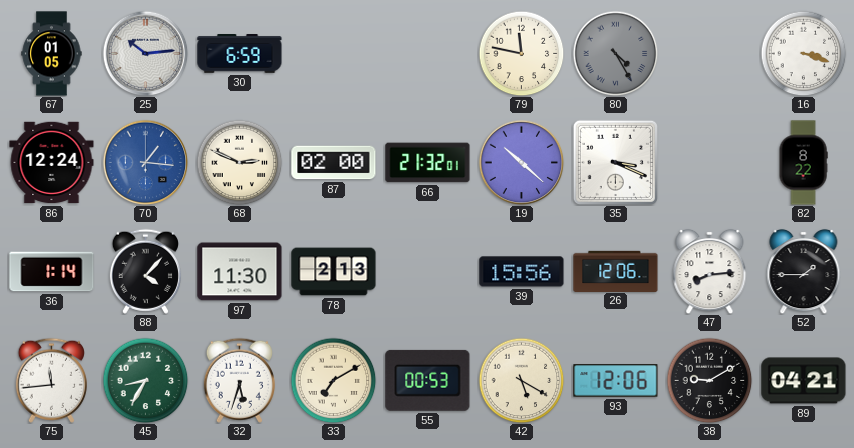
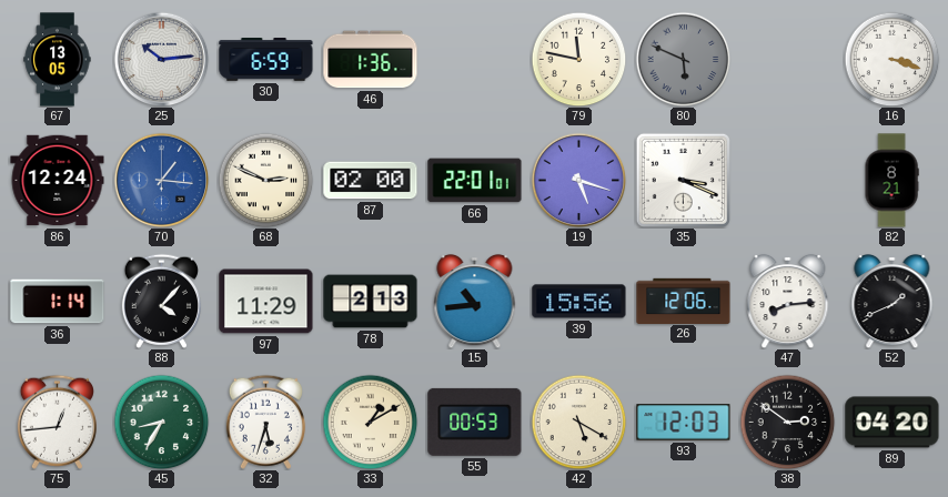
67: 01:05 -> 13:05 (58, 60)
46: none -> 1:36 (371, 60)
80: 4:25 -> 5:49 (683, 59)
66: 21:32 -> 22:01 (475, 181)
19: 10:22 -> 5:18 (578, 180)
82: 8:22 -> 8:21 (891, 181)
97: 11:30 -> 11:29 (266, 302)
15: none -> 10:44 (475, 301)
52: 1:45 -> 1:41 (892, 301)
75: 11:44 -> 12:44 (57, 422)
33: 7:10 -> 1:10 (370, 422)
93: 12:06 -> 12:03 (684, 423)
38: 9:10 -> 2:51 (787, 422)
89: 04:21 -> 04:20 (892, 423)
